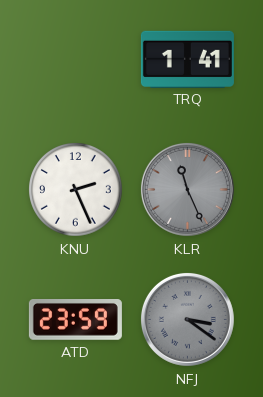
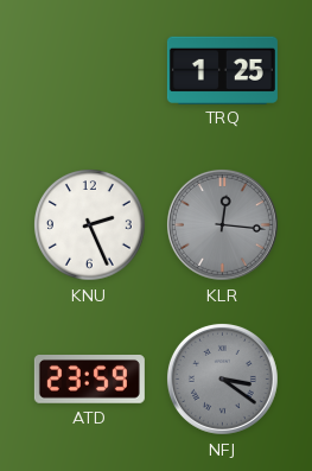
TRQ: 1:41 -> 1:25 (222, 70)
KLR: 11:26 -> 12:16 (222, 224)
